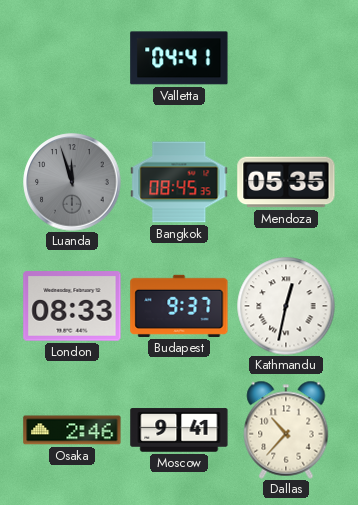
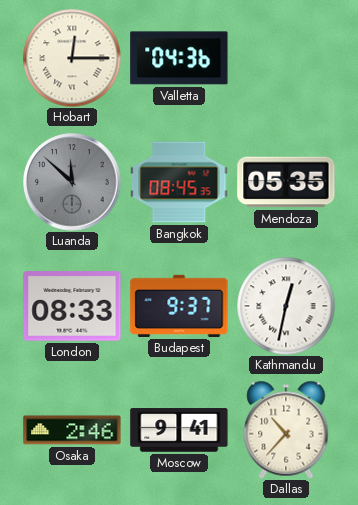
Hobart: none -> 12:15 (72, 58)
Valletta: 04:41 -> 04:36 (179, 58)
Luanda: 11:57 -> 11:52 (72, 182)
